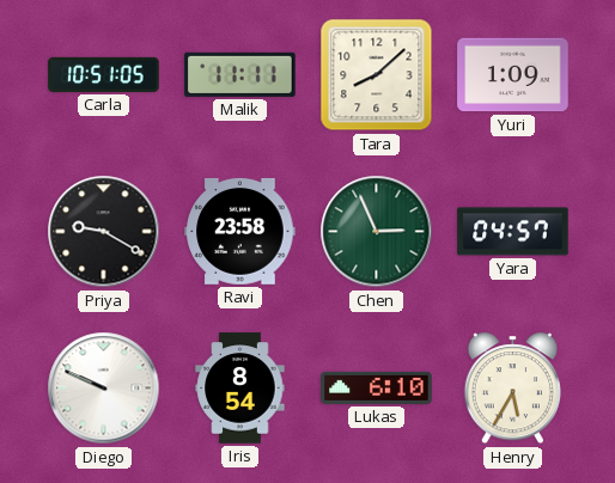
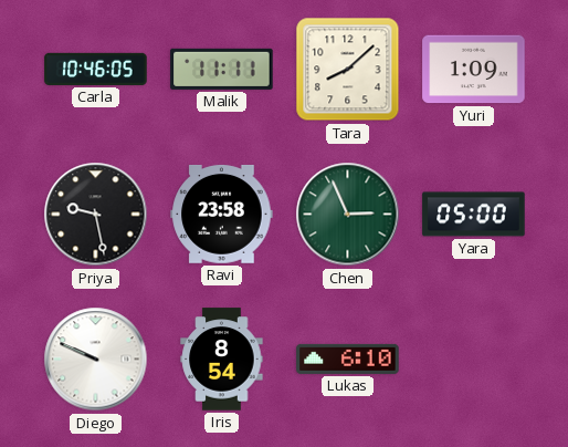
Carla: 10:51 -> 10:46 (96, 69)
Priya: 9:20 -> 9:28 (96, 215)
Yara: 04:57 -> 05:00 (474, 215)
Henry: 5:35 -> none (512, 389)
